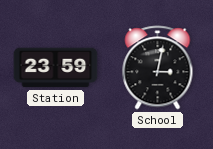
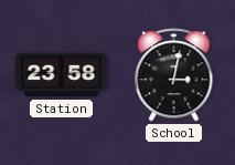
Station: 23:59 -> 23:58 (62, 75)
